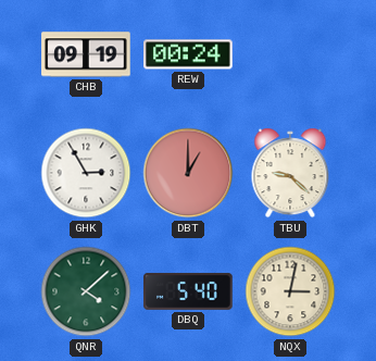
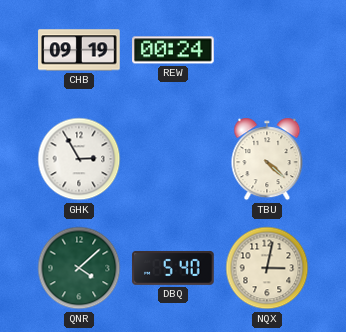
DBT: 1:00 -> none (188, 173)
TBU: 9:22 -> 4:22 (267, 159)
